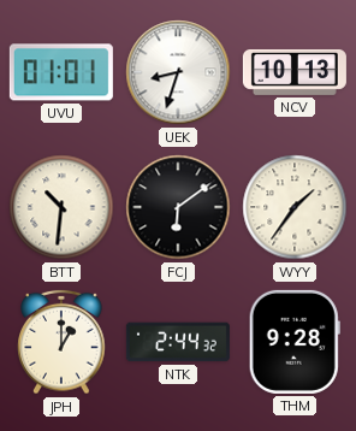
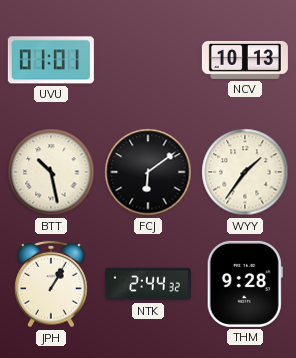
UEK: 8:33 -> none (178, 72)
BTT: 10:31 -> 10:28 (51, 172)
JPH: 1:00 -> 1:05 (51, 284)
